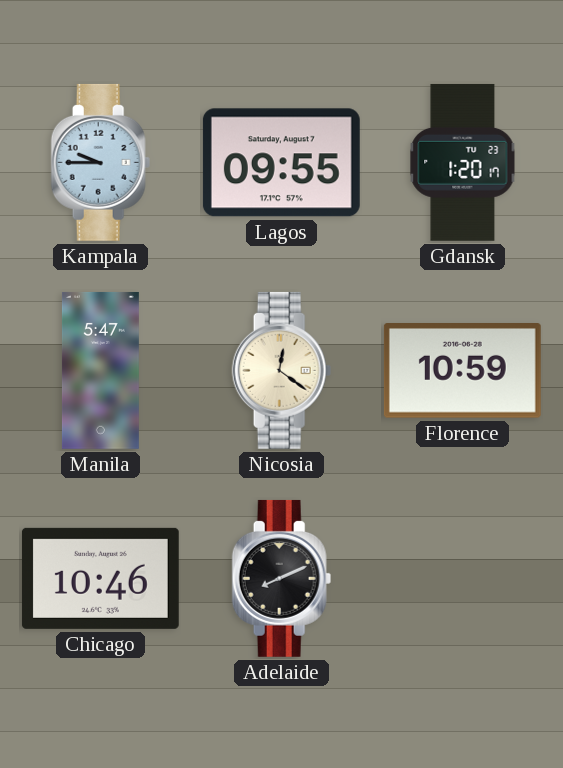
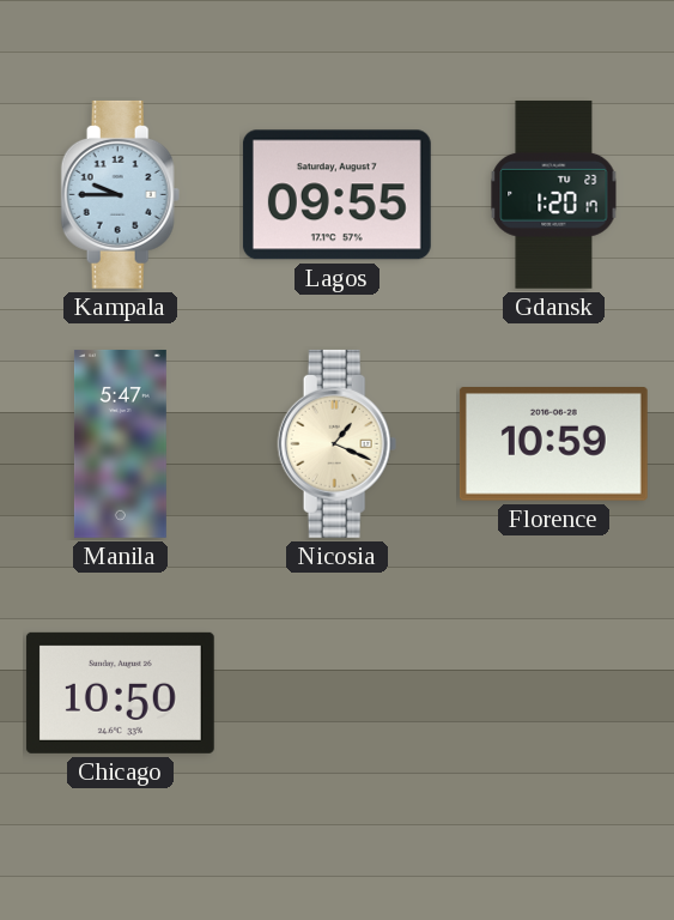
Nicosia: 12:21 -> 1:19 (338, 443)
Chicago: 10:46 -> 10:50 (120, 692)
Adelaide: 8:11 -> none (282, 578)
